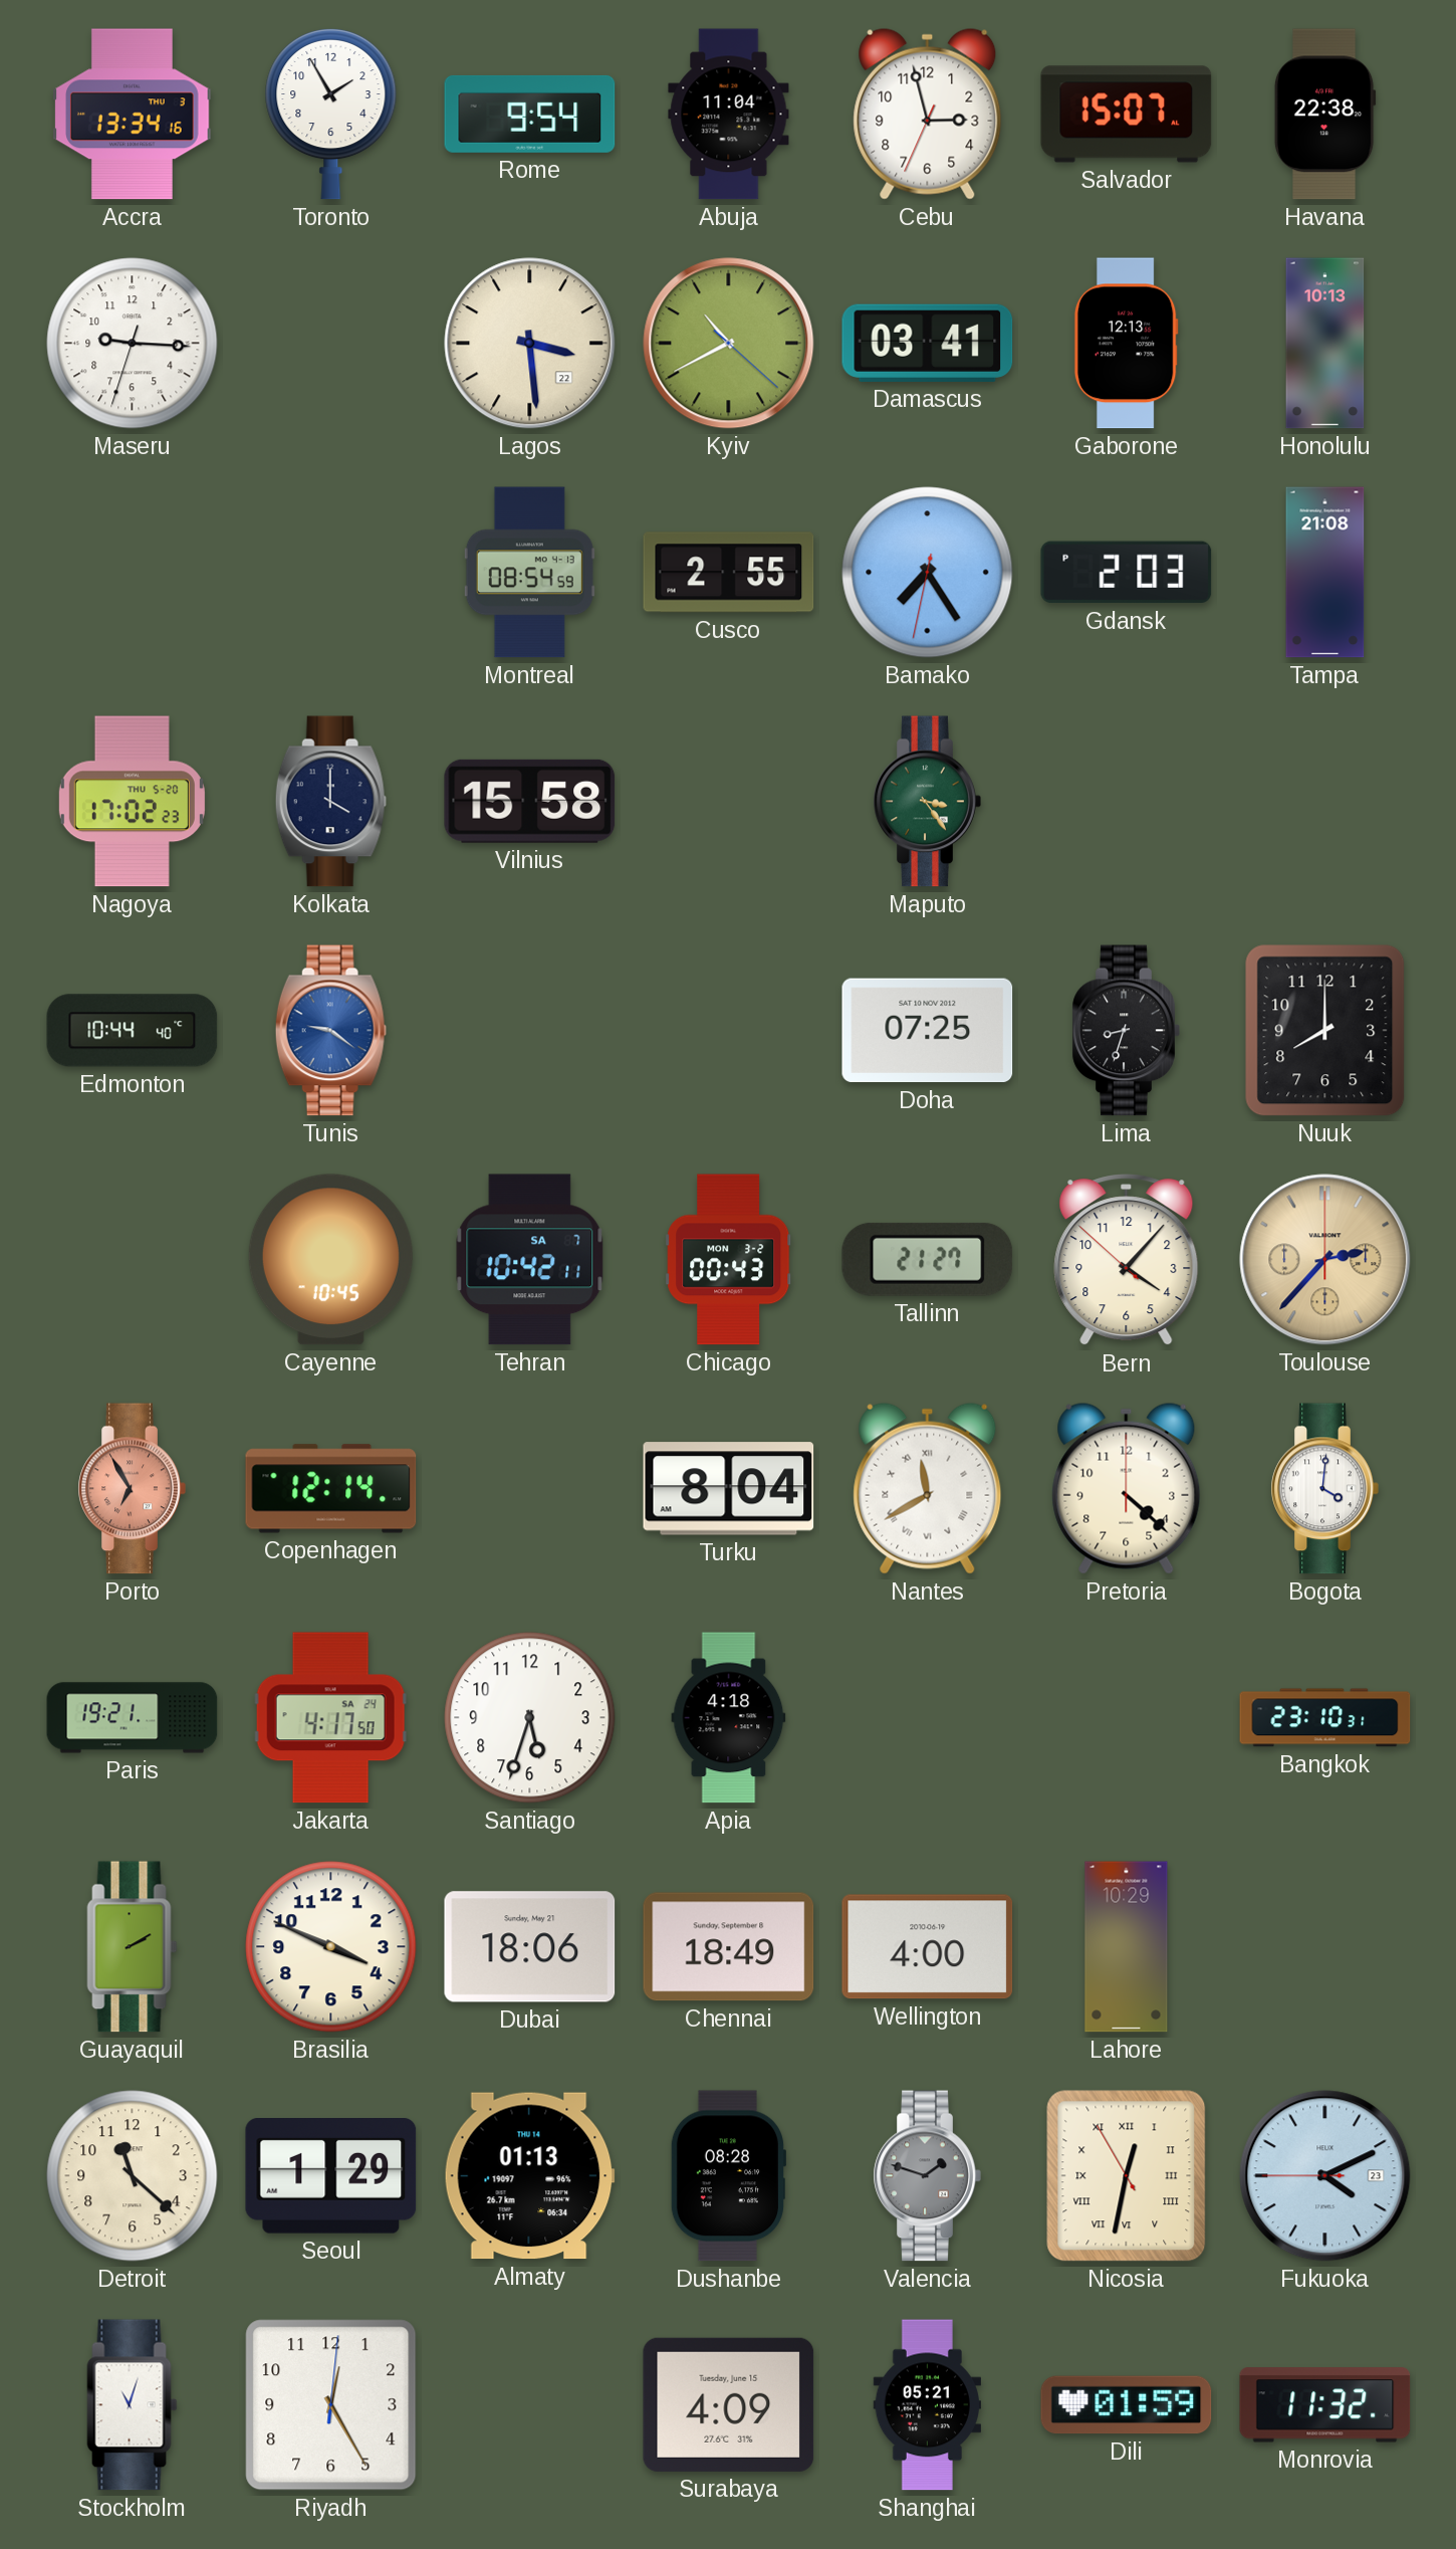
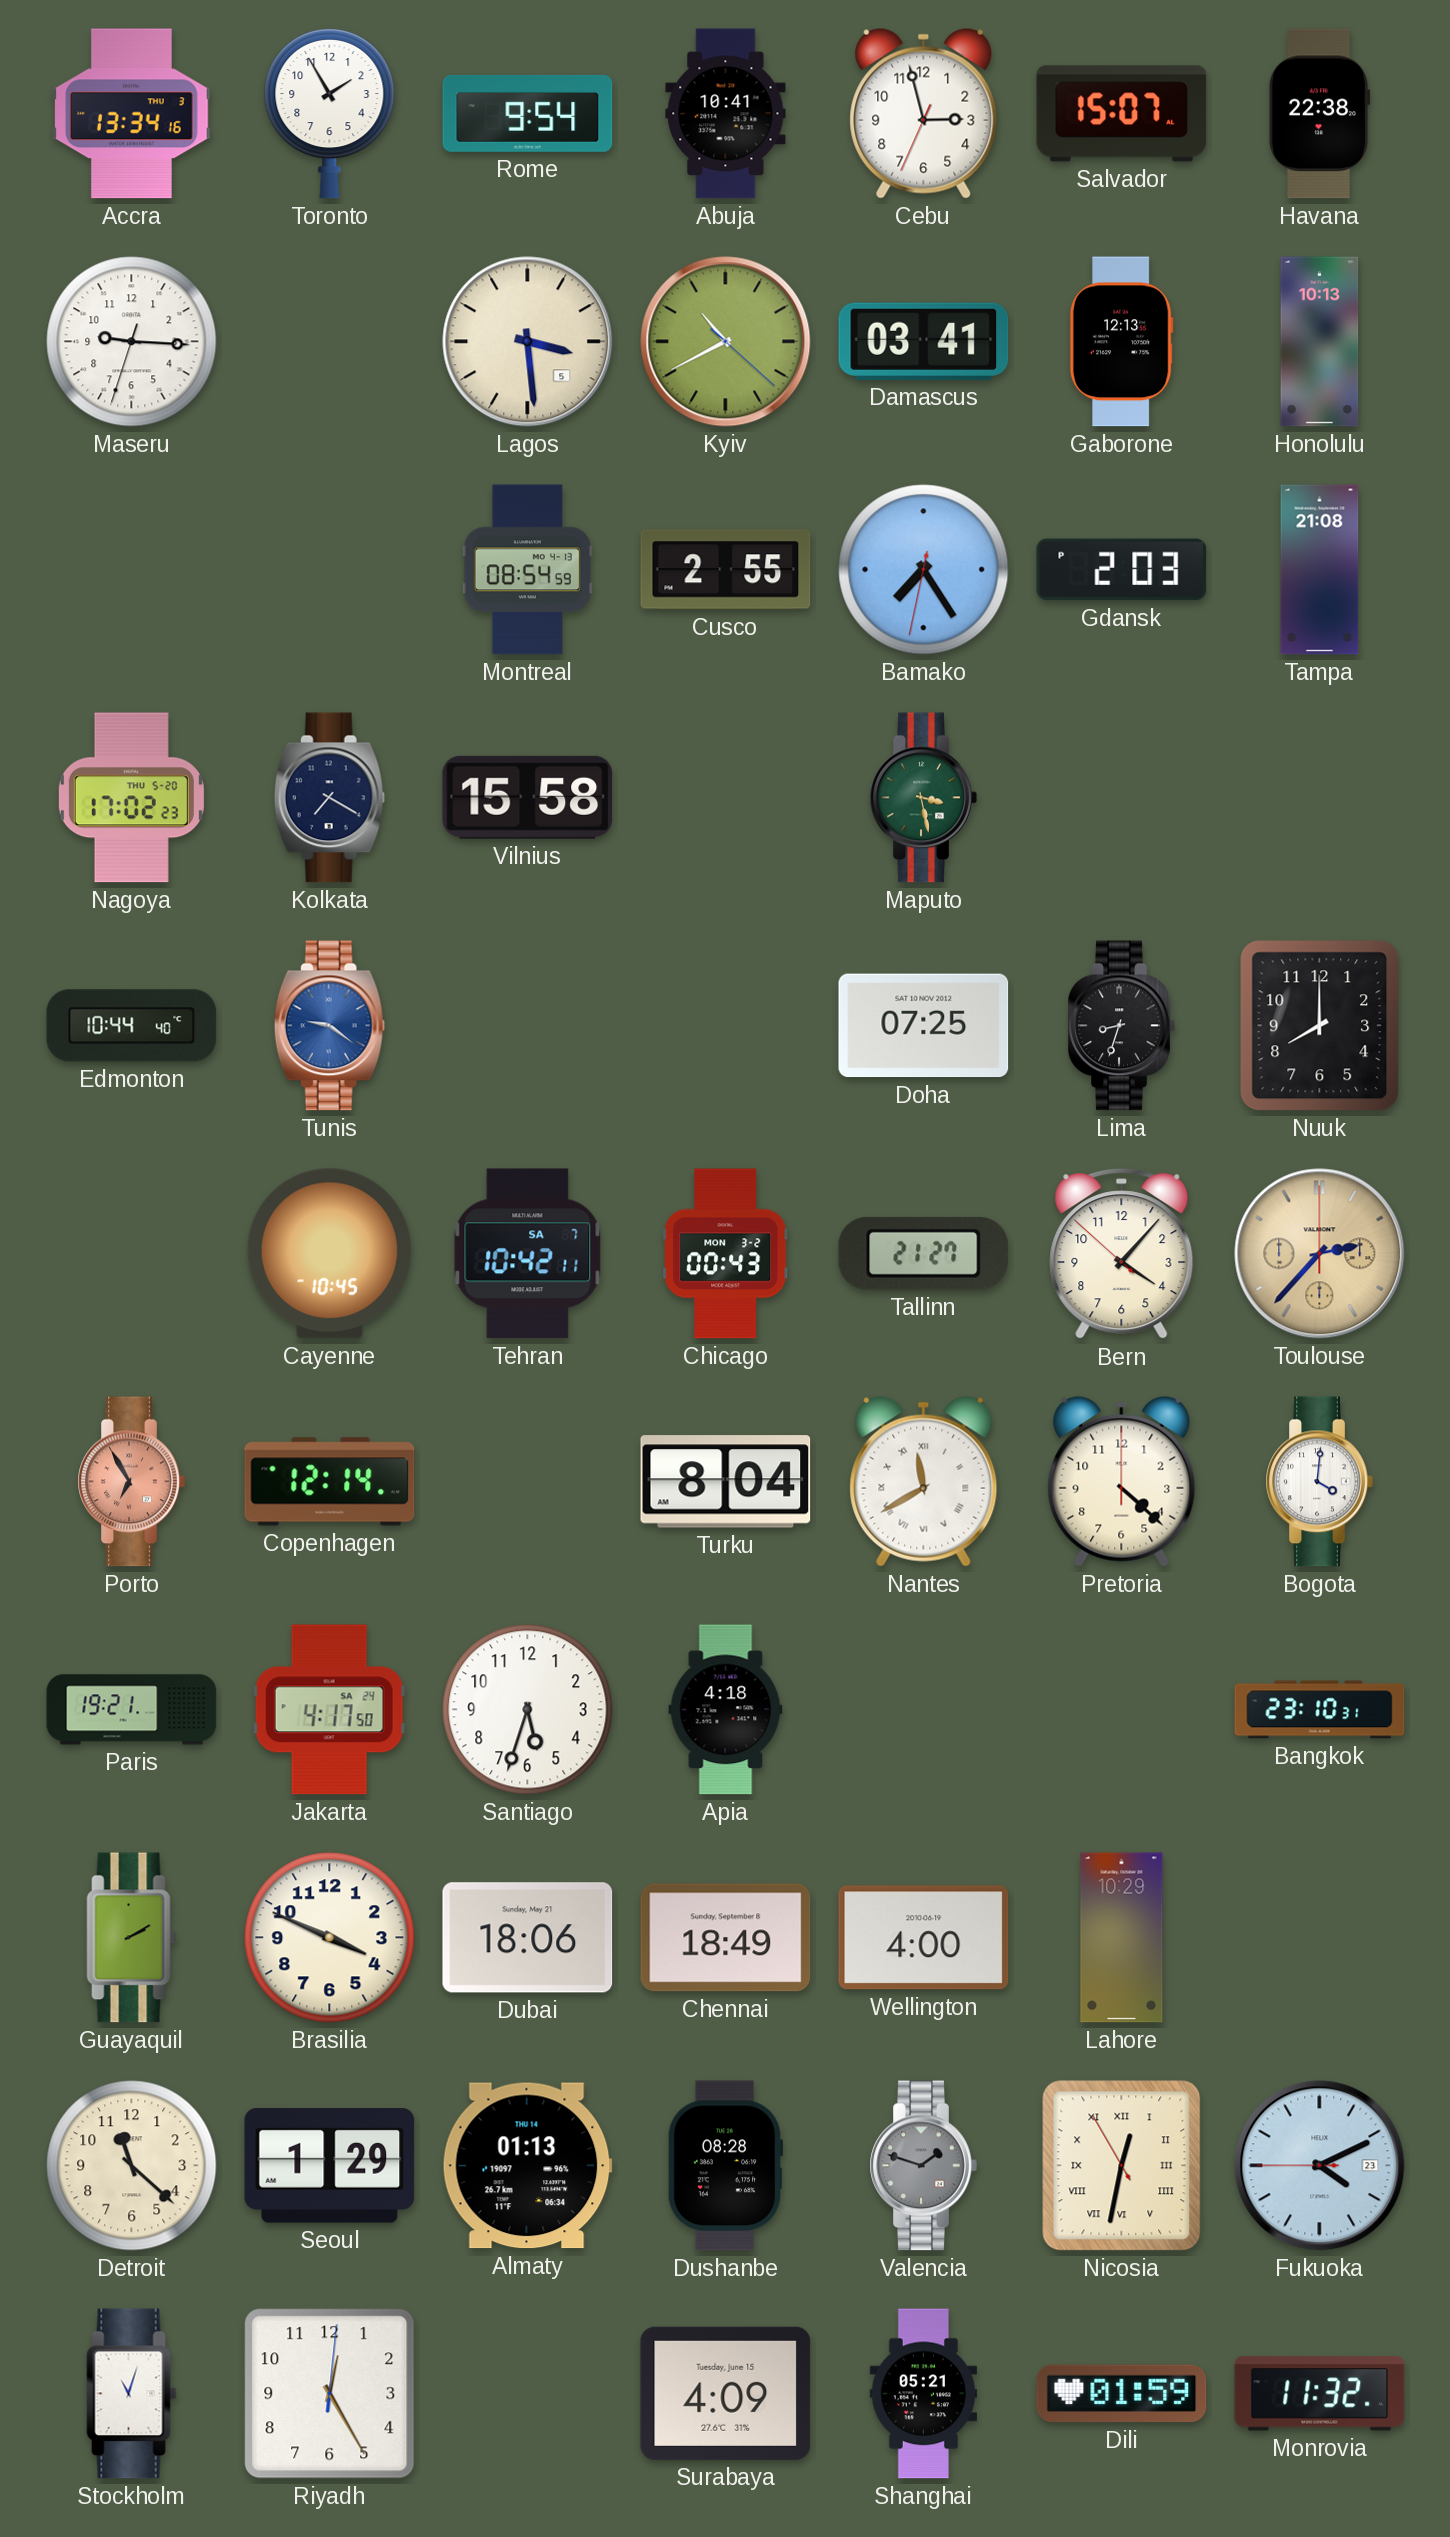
Abuja: 11:04 -> 10:41 (726, 114)
Lagos date: 22 -> 5 (528, 342)
Kolkata: 4:00 -> 7:20 (329, 798)
Maputo: 3:24 -> 3:28 (923, 798)
